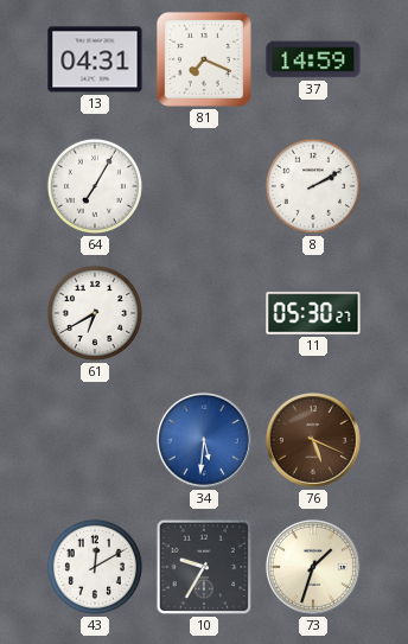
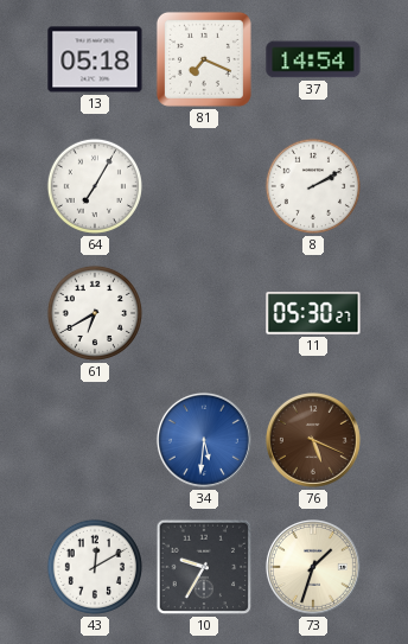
13: 04:31 -> 05:18 (95, 59)
37: 14:59 -> 14:54 (313, 59)
